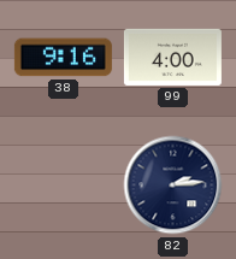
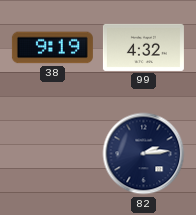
38: 9:16 -> 9:19 (52, 48)
99: 4:00 -> 4:32 (143, 47)
